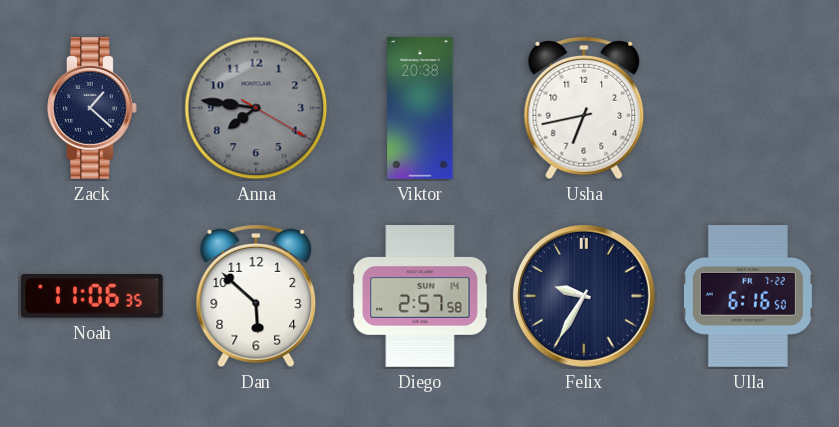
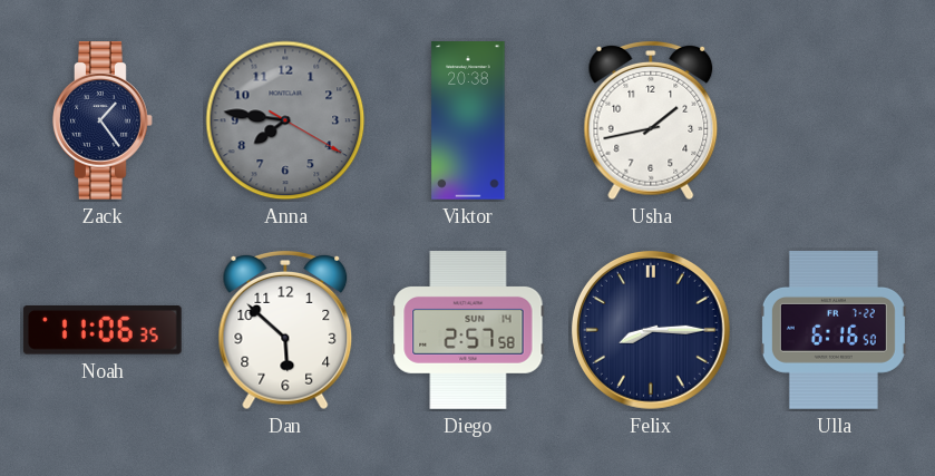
Zack: 1:22 -> 1:24 (104, 122)
Usha: 6:43 -> 1:43 (651, 120)
Felix: 9:35 -> 8:15 (651, 330)
